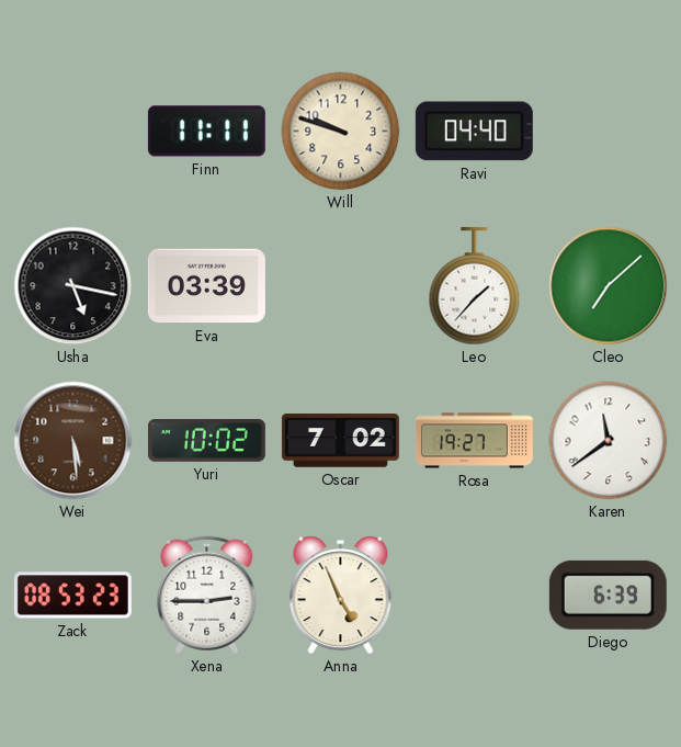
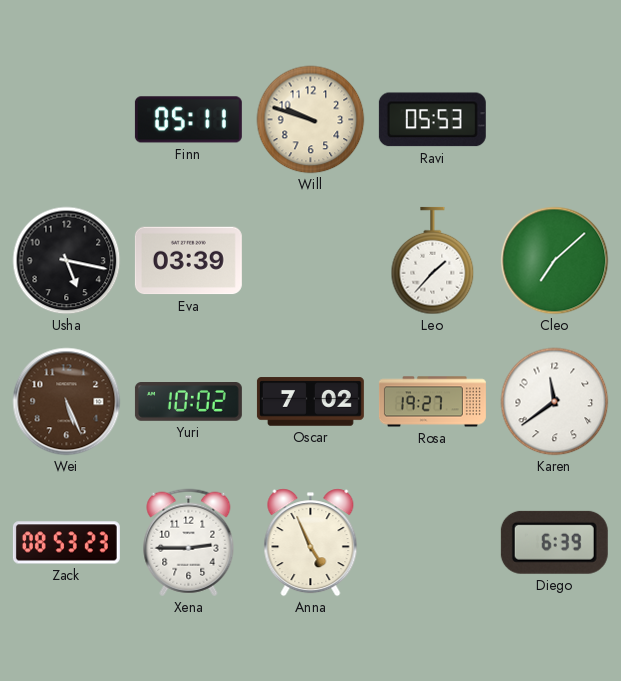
Finn: 11:11 -> 05:11 (188, 120)
Ravi: 04:40 -> 05:53 (432, 120)
Wei: 5:29 -> 5:26 (67, 402)
